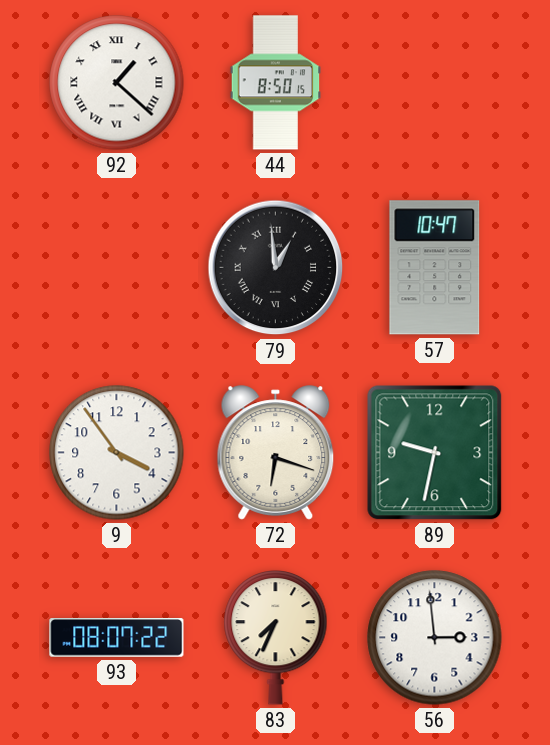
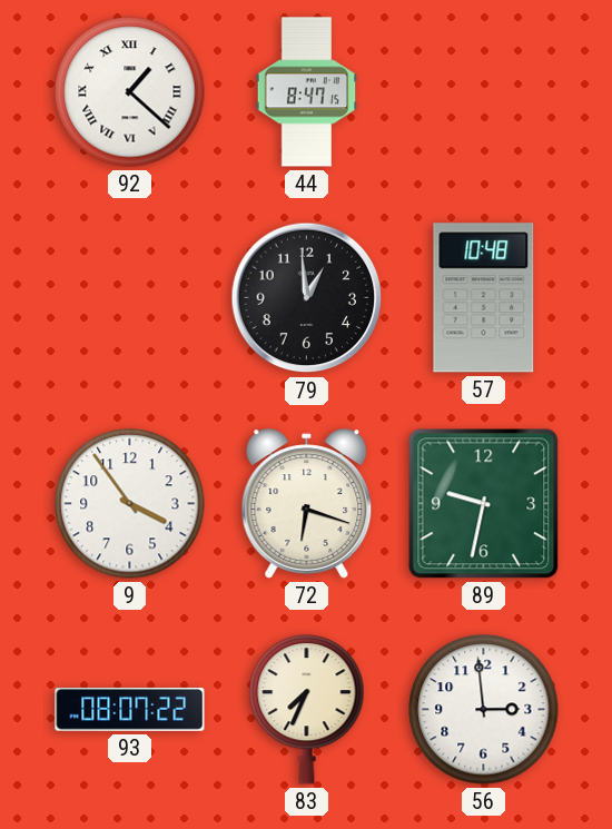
44: 8:50 -> 8:47 (307, 92)
79 numerals: Roman -> Arabic (307, 298)
57: 10:47 -> 10:48 (484, 298)
